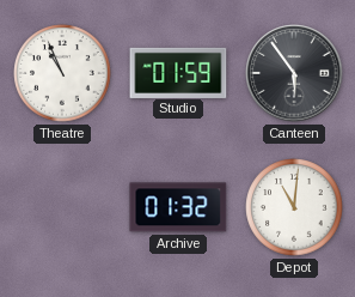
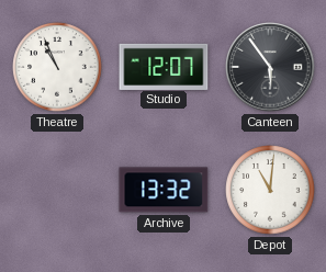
Studio: 01:59 -> 12:07 (164, 66)
Archive: 01:32 -> 13:32 (164, 190)
